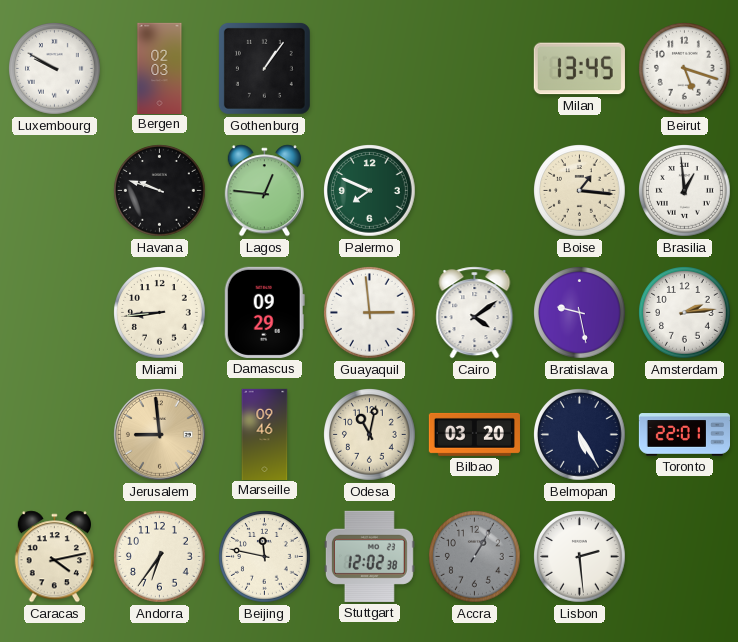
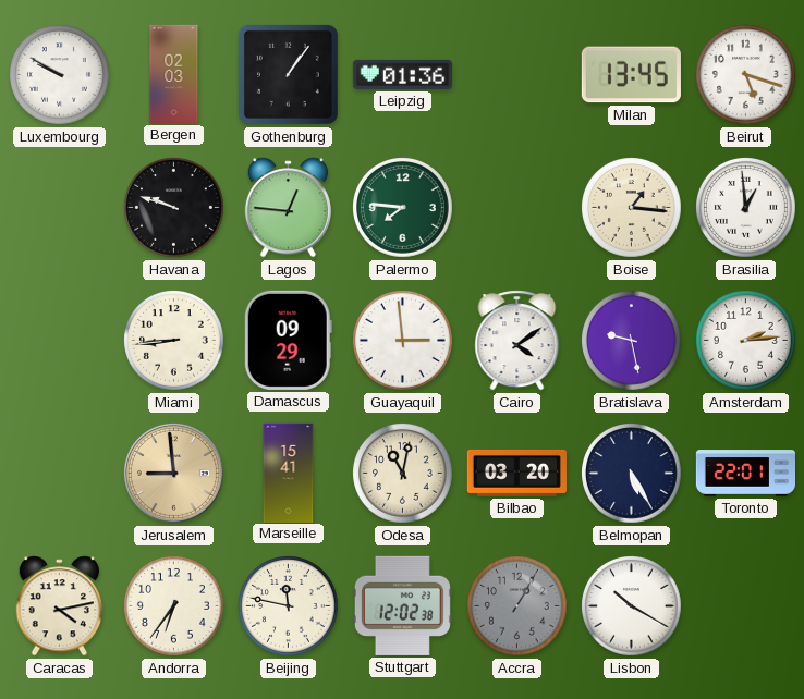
Leipzig: none -> 01:36 (402, 74)
Palermo: 7:49 -> 7:46 (403, 208)
Marseille: 09:46 -> 15:41 (289, 473)
Lisbon: 2:29 -> 10:20 (632, 606)
